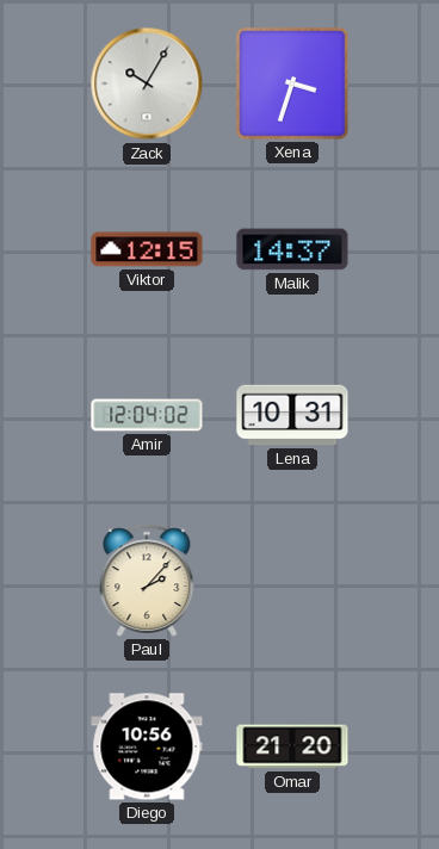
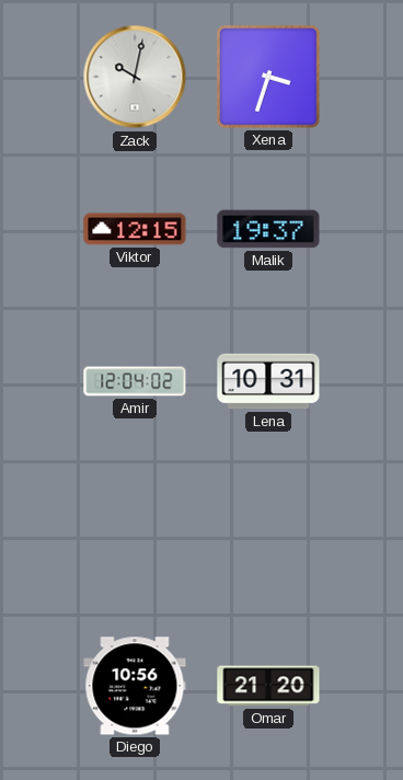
Zack: 10:05 -> 10:02 (135, 77)
Malik: 14:37 -> 19:37 (268, 229)
Paul: 2:07 -> none (147, 581)
